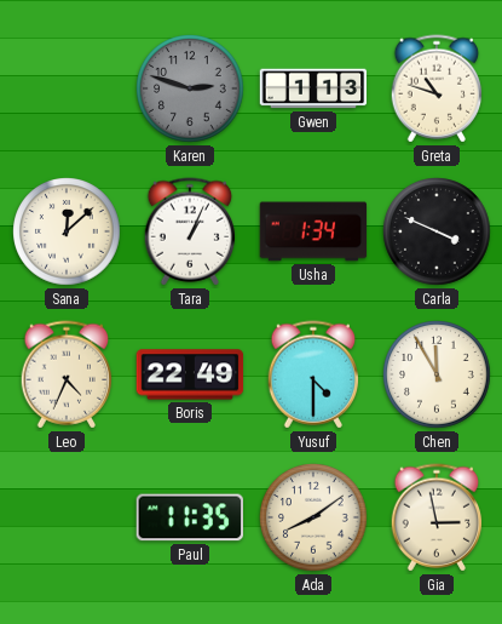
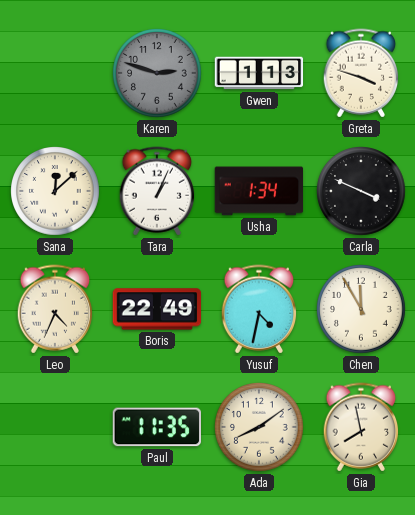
Greta: 10:48 -> 3:48 (361, 73)
Yusuf: 4:30 -> 4:32 (259, 309)
Gia: 2:58 -> 7:58 (361, 427)
